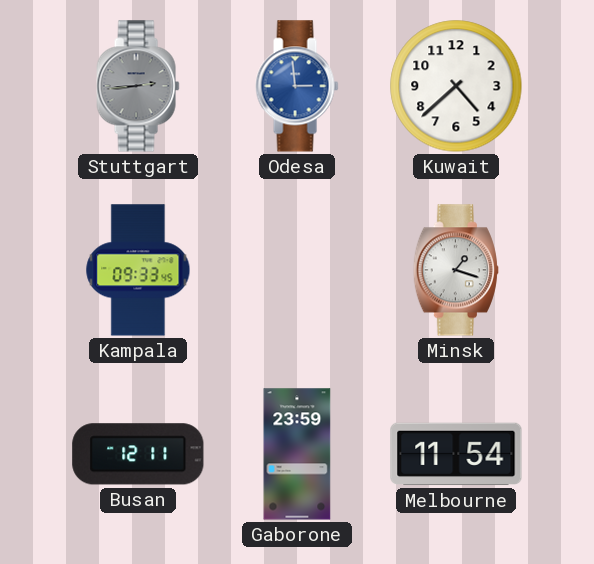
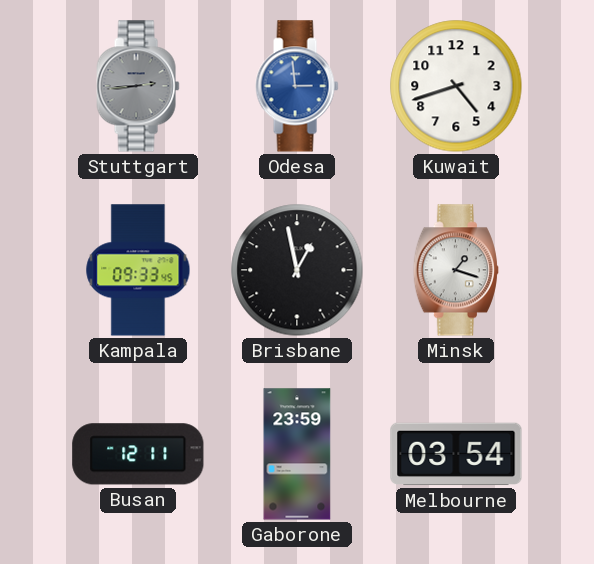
Kuwait: 4:38 -> 4:42 (456, 86)
Brisbane: none -> 12:58 (297, 270)
Melbourne: 11:54 -> 03:54 (456, 454)
